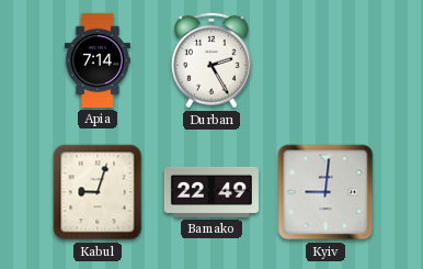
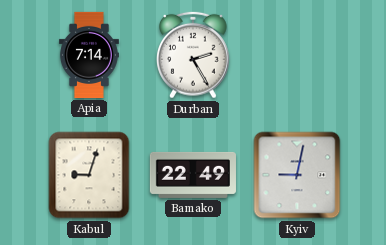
Kyiv: 9:01 -> 9:02 (297, 175)
